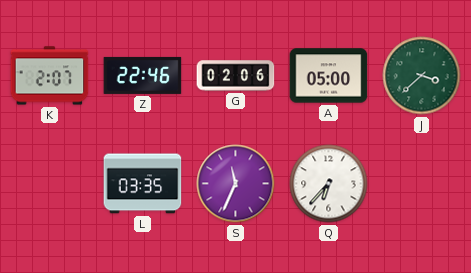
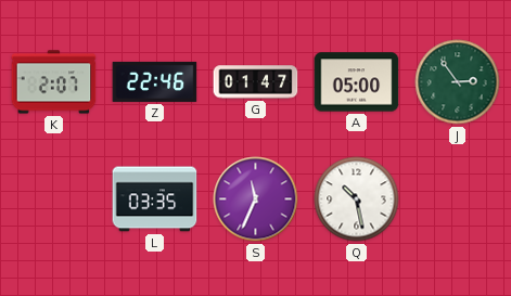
G: 02:06 -> 01:47 (256, 82)
J: 3:38 -> 2:54 (458, 82)
Q: 6:37 -> 10:28 (357, 200)
